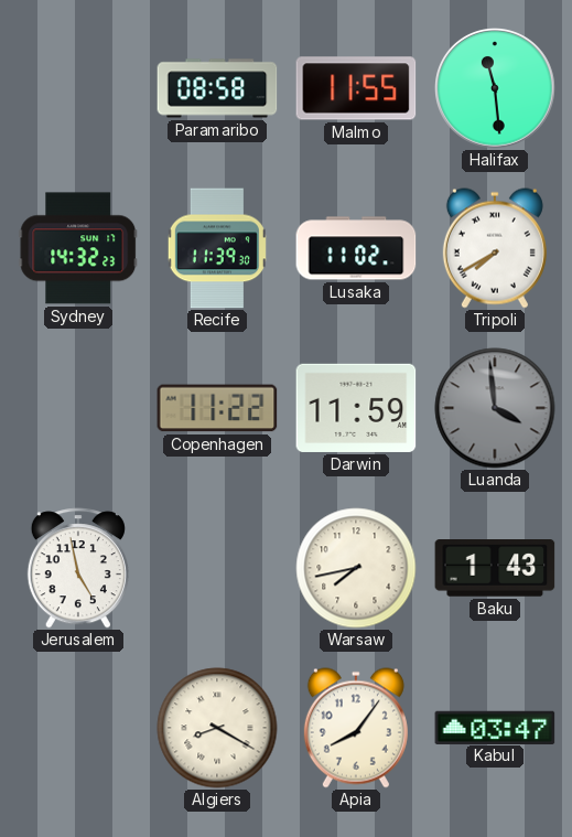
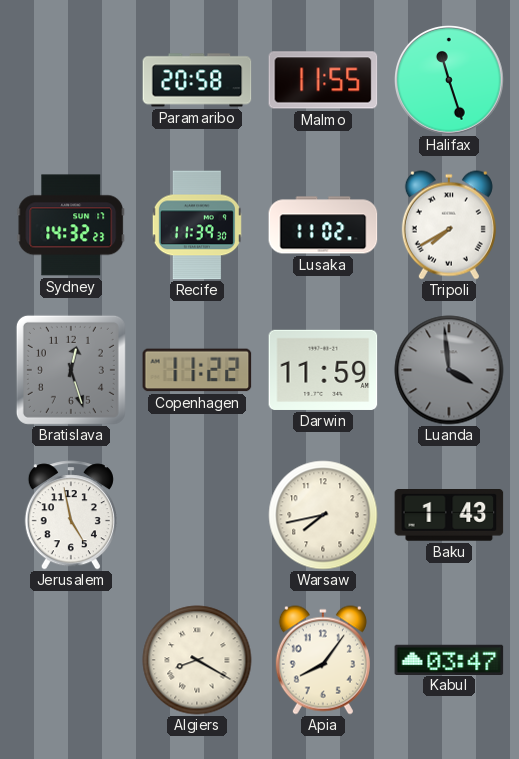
Paramaribo: 08:58 -> 20:58 (197, 80)
Halifax: 11:29 -> 11:27 (449, 80)
Bratislava: none -> 12:27 (71, 370)
